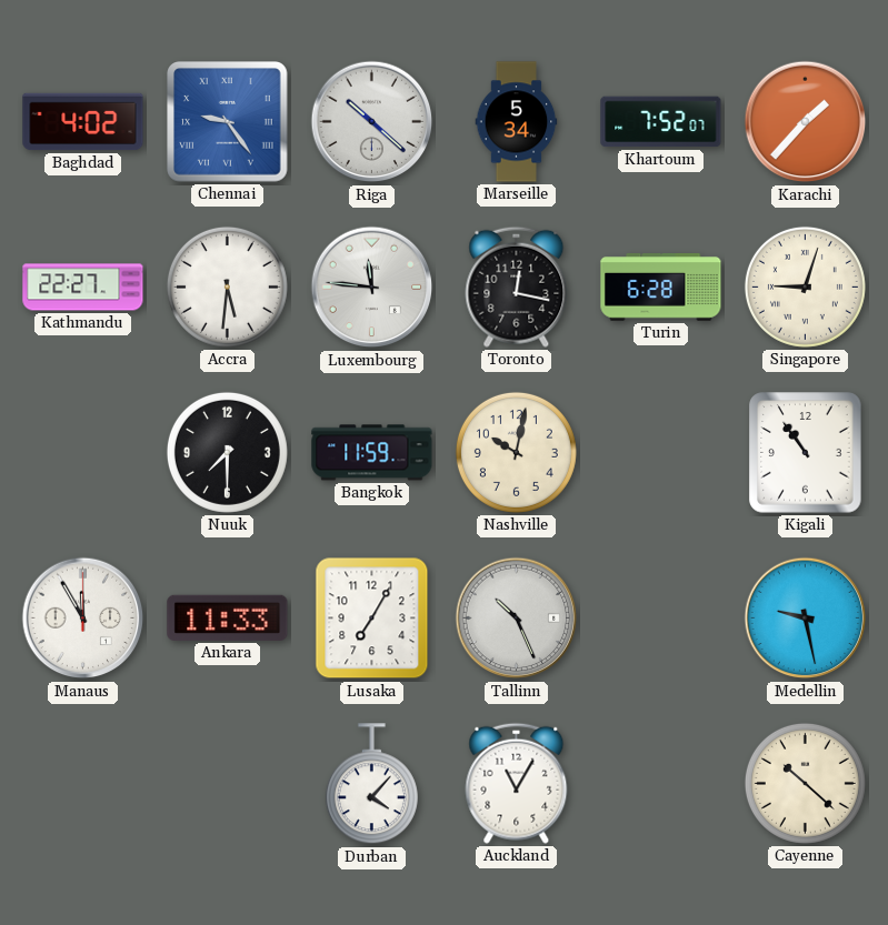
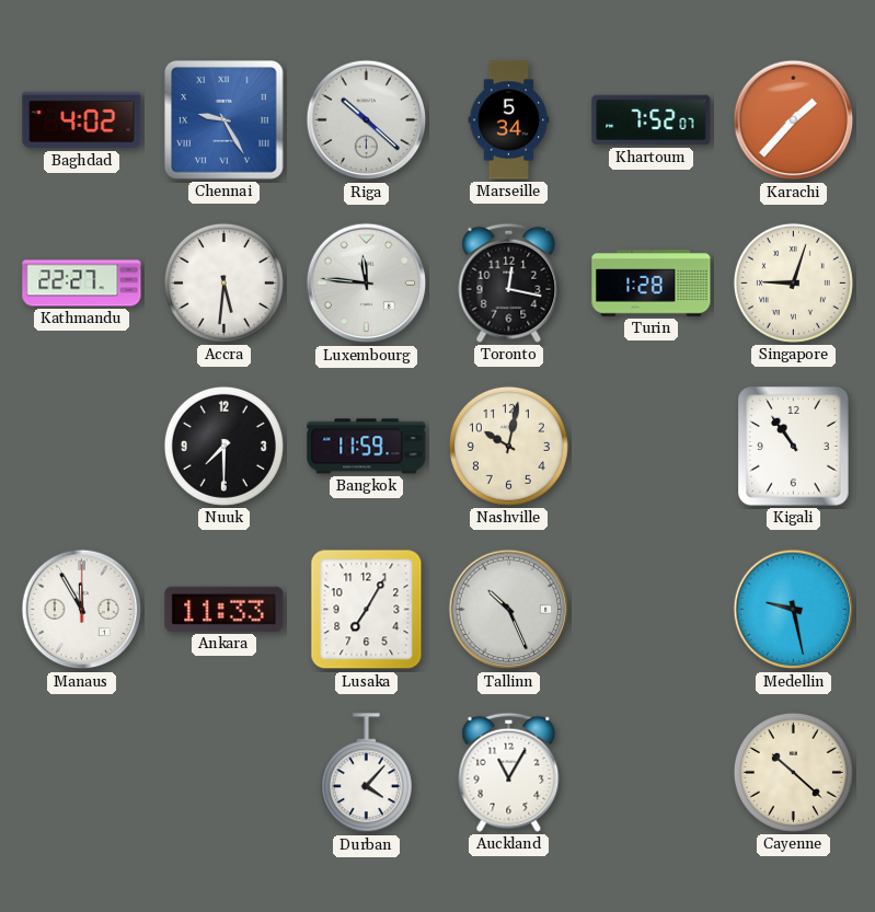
Chennai: 9:24 -> 9:25 (224, 120)
Turin: 6:28 -> 1:28 (652, 284)
